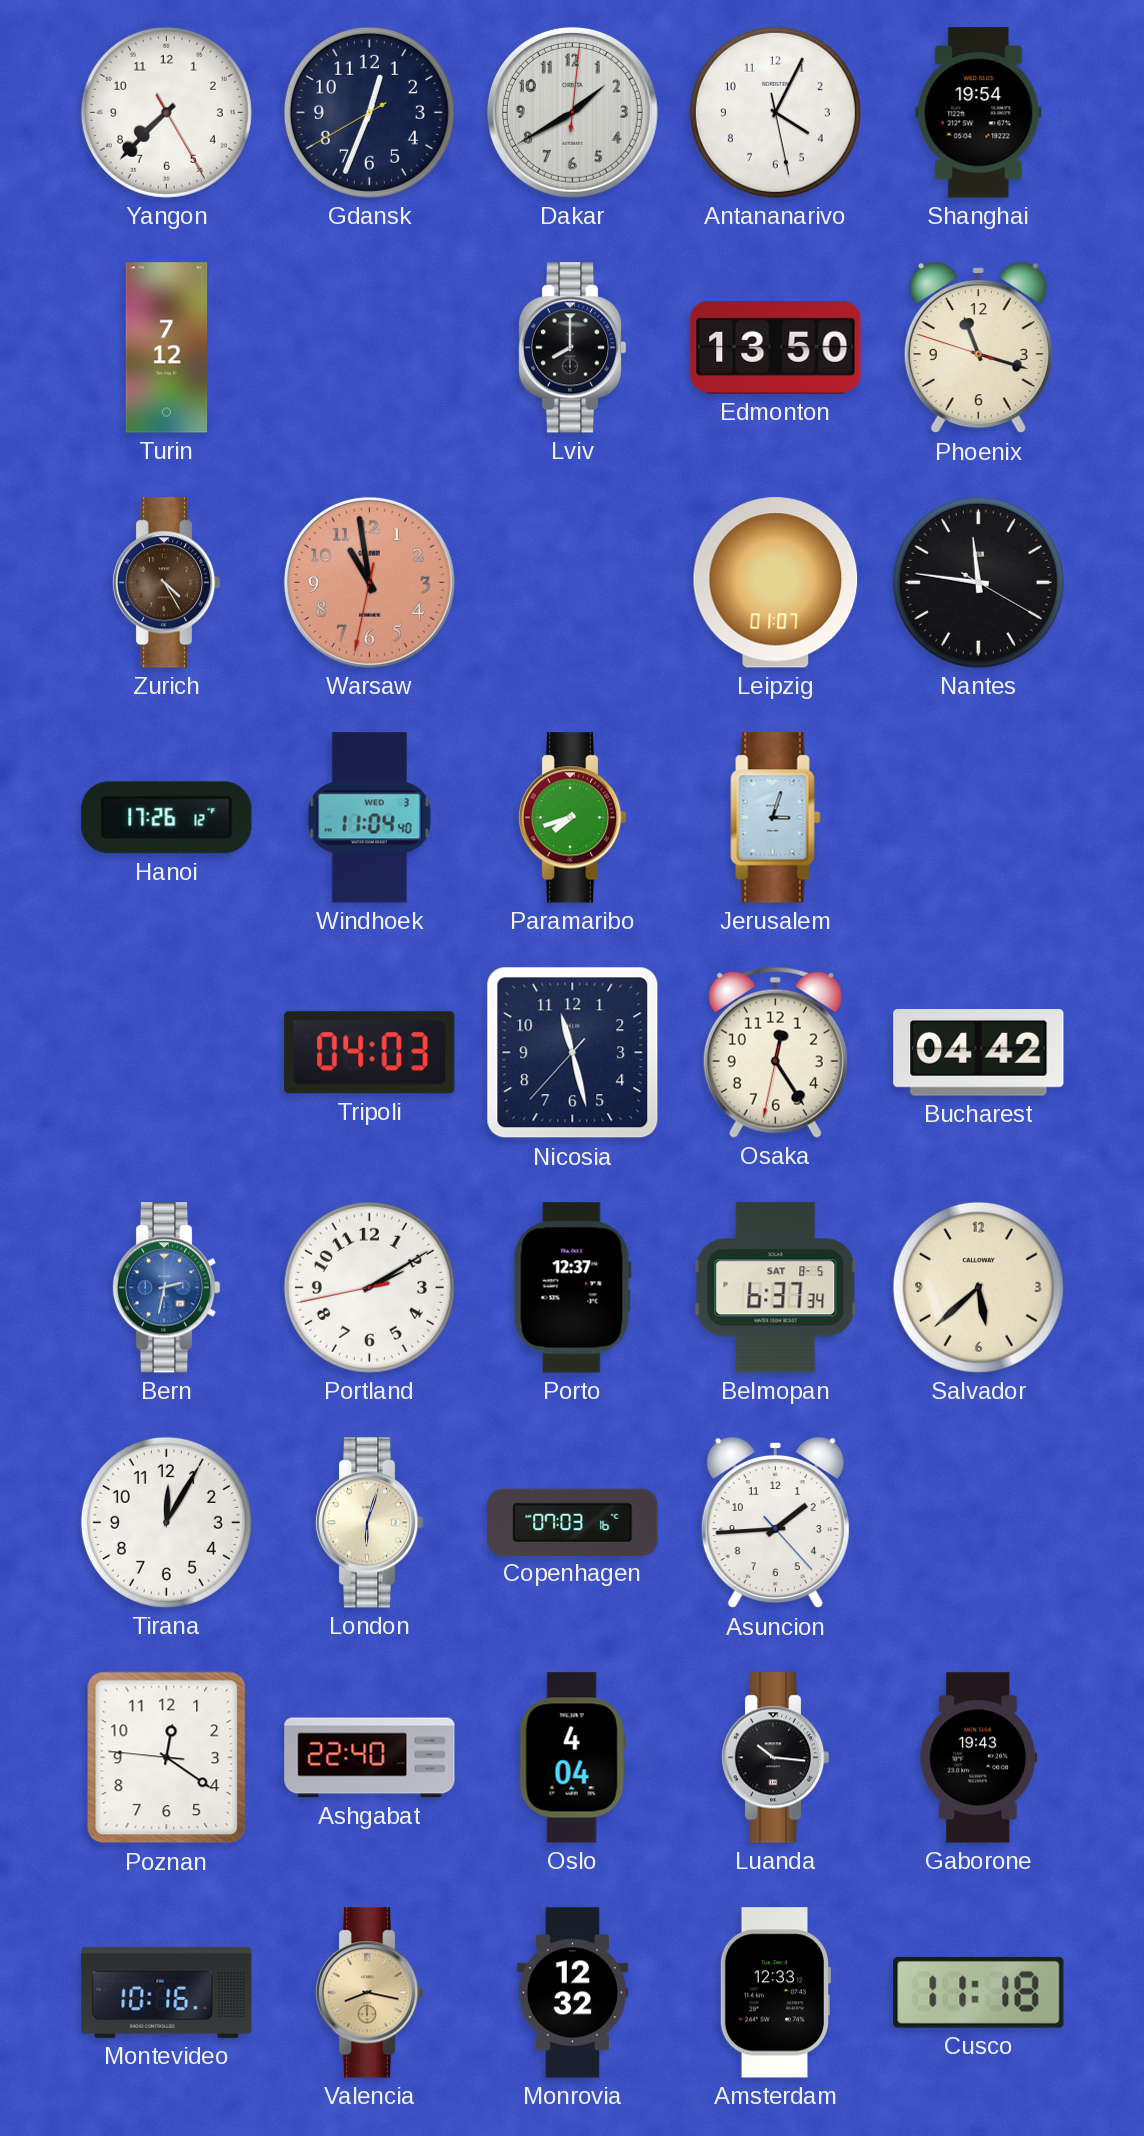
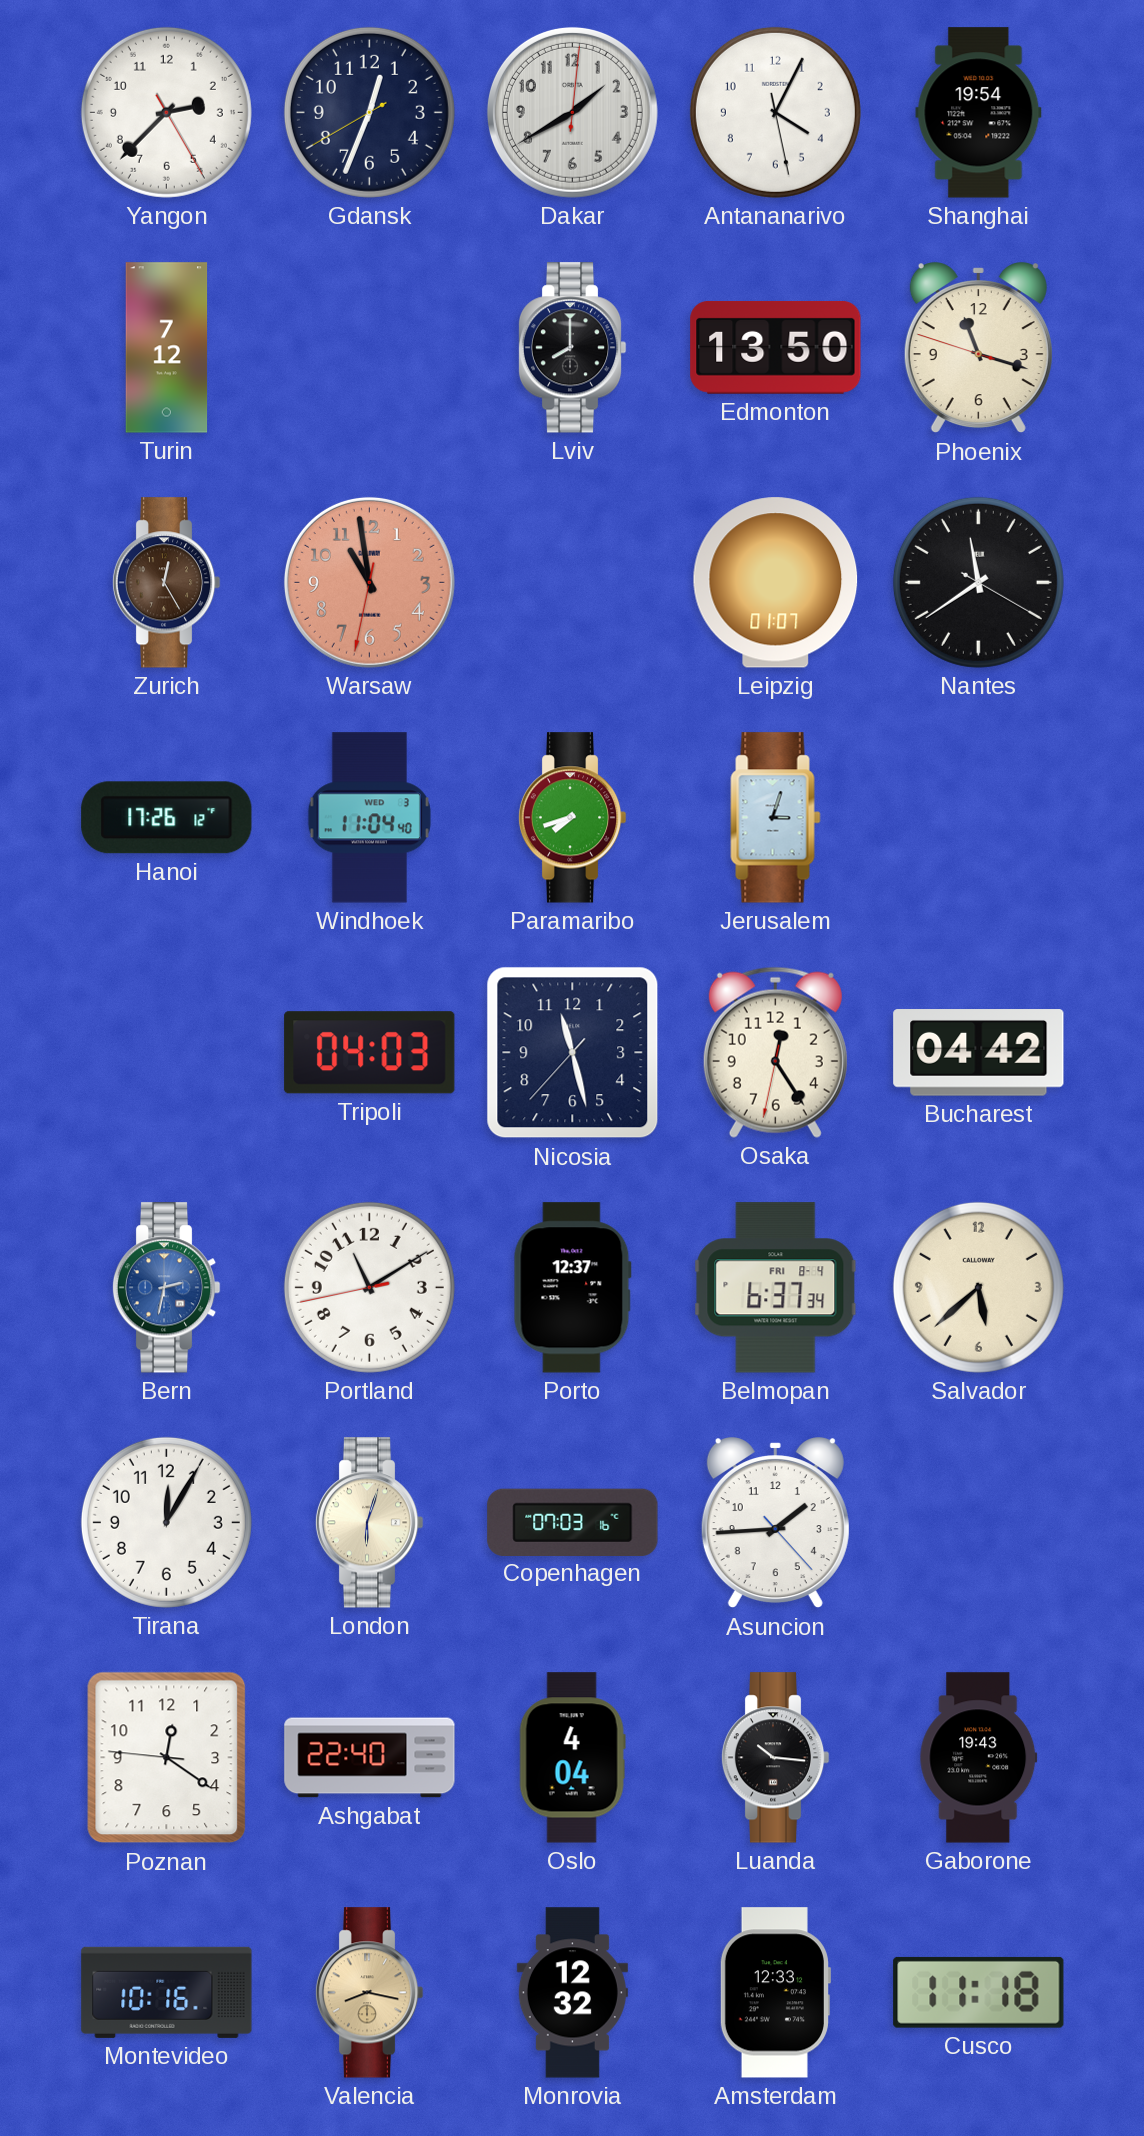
Yangon: 7:37 -> 2:37 (166, 112)
Zurich: 4:25 -> 12:25 (166, 583)
Nantes: 11:46 -> 11:39 (978, 582)
Portland: 2:09 -> 11:09 (369, 1287)
Belmopan date: SAT 8-5 -> FRI 8-4 (776, 1288)
